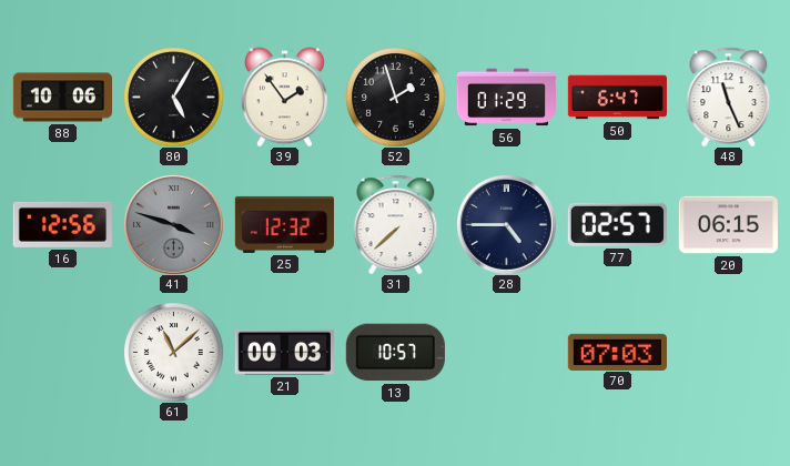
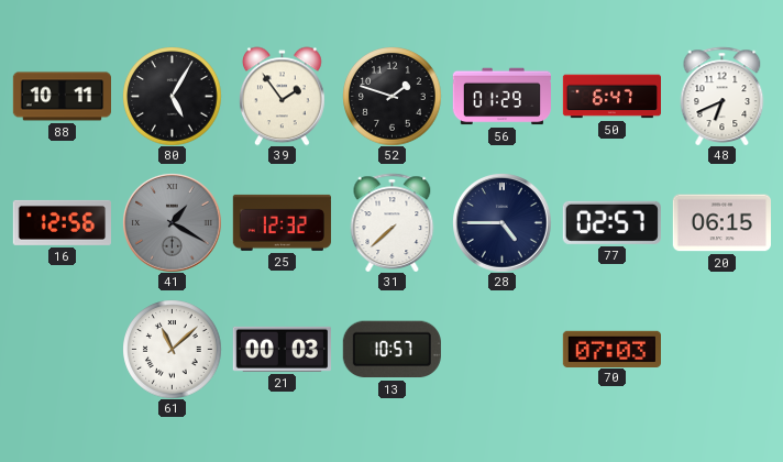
88: 10:06 -> 10:11 (62, 97)
52: 1:57 -> 1:48 (392, 96)
48: 11:26 -> 6:41 (723, 96)
41: 3:48 -> 1:20 (172, 222)
